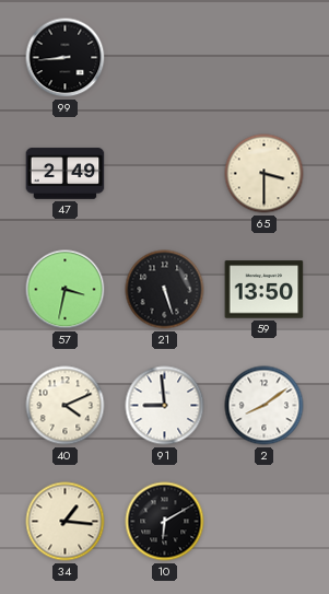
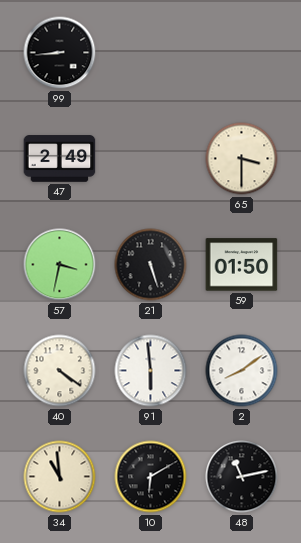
59: 13:50 -> 01:50 (242, 265)
40: 4:11 -> 4:21 (60, 371)
91: 8:59 -> 5:59 (151, 371)
34: 1:16 -> 10:59 (60, 477)
48: none -> 11:13 (242, 477)
